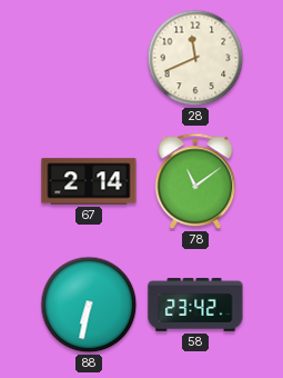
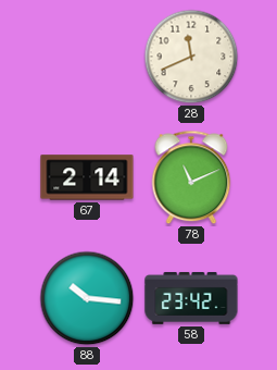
78: 11:09 -> 11:11 (191, 177)
88: 6:32 -> 10:16 (87, 298)
